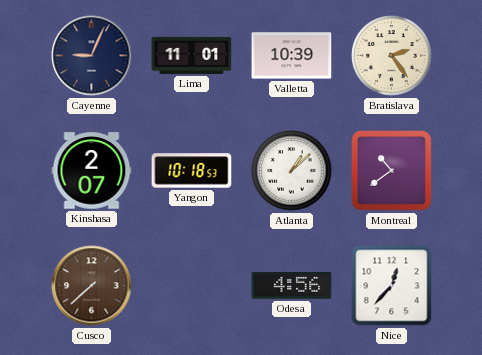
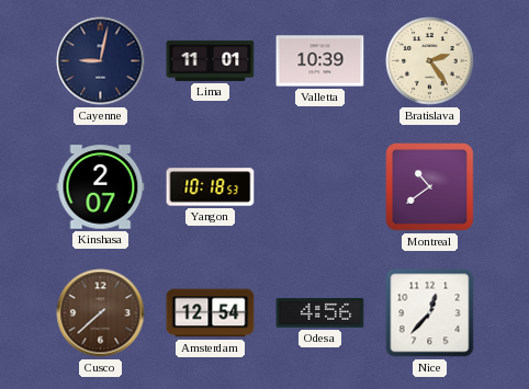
Cayenne: 9:04 -> 9:02 (101, 61)
Atlanta: 1:08 -> none (292, 171)
Amsterdam: none -> 12:54 (211, 313)
